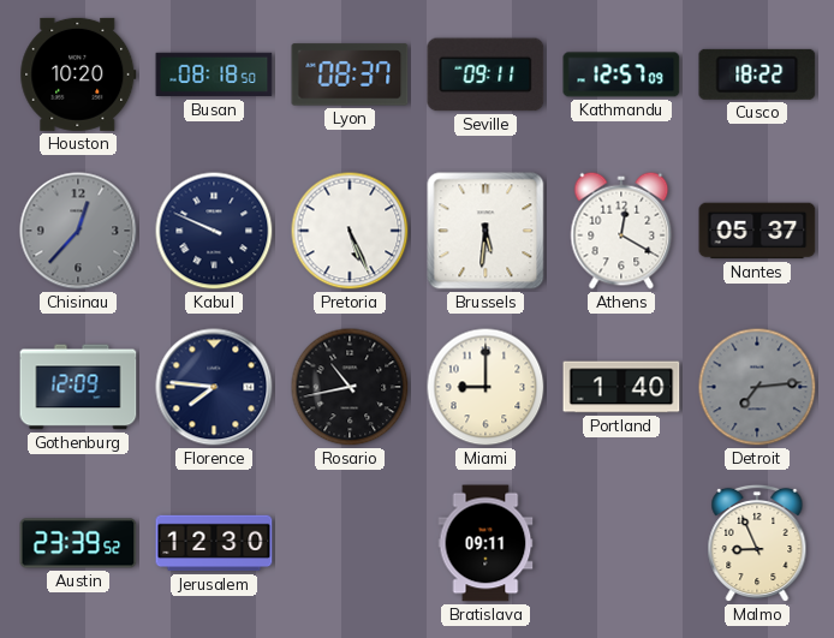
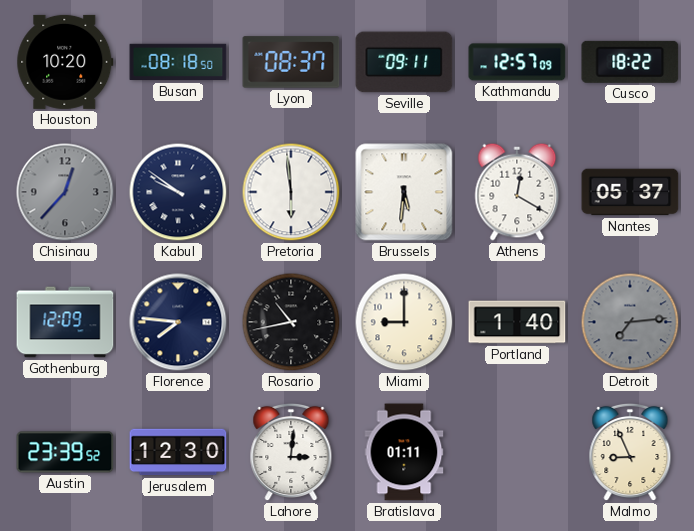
Kabul: 9:49 -> 9:51 (178, 192)
Pretoria: 5:26 -> 5:59 (291, 192)
Lahore: none -> 3:01 (291, 452)
Bratislava: 09:11 -> 01:11 (404, 452)
